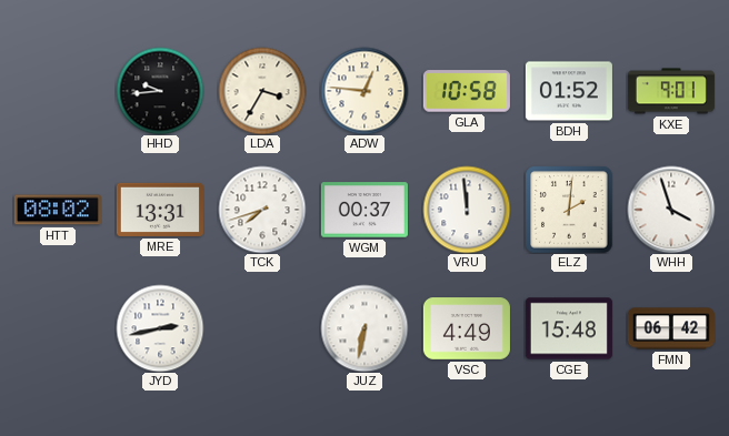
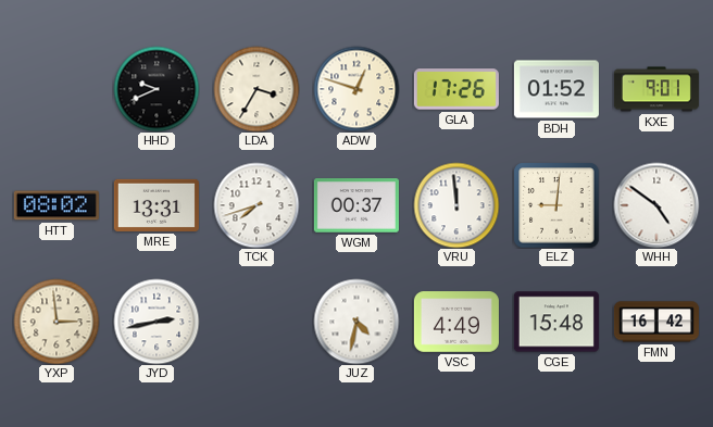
HHD: 9:44 -> 9:41 (157, 89)
ADW: 12:46 -> 12:48 (356, 89)
GLA: 10:58 -> 17:26 (456, 89)
ELZ: 2:01 -> 9:01 (556, 205)
WHH: 3:57 -> 4:51 (656, 205)
YXP: none -> 2:59 (57, 322)
JUZ: 6:32 -> 4:32 (356, 322)
FMN: 06:42 -> 16:42 (656, 322)
